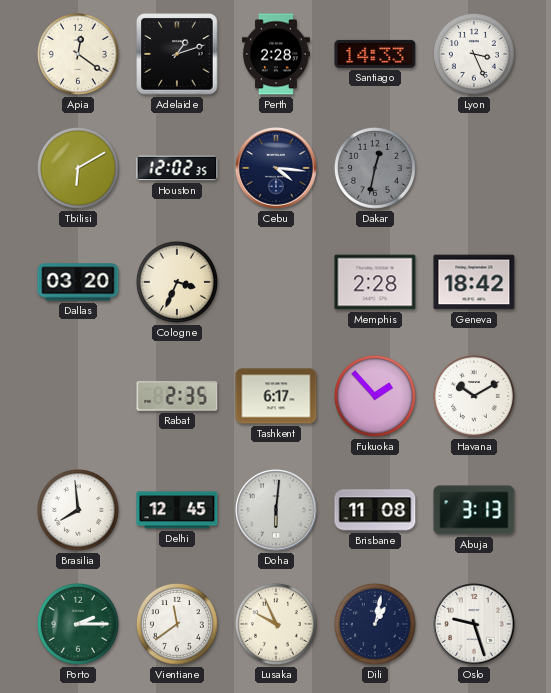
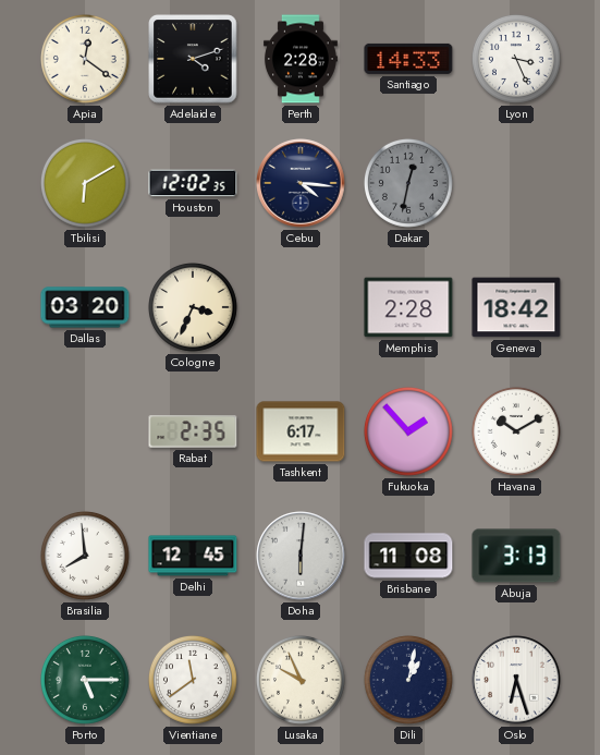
Adelaide: 1:12 -> 4:12 (193, 59)
Porto: 2:15 -> 5:15 (85, 680)
Oslo: 9:27 -> 6:27 (516, 680)
